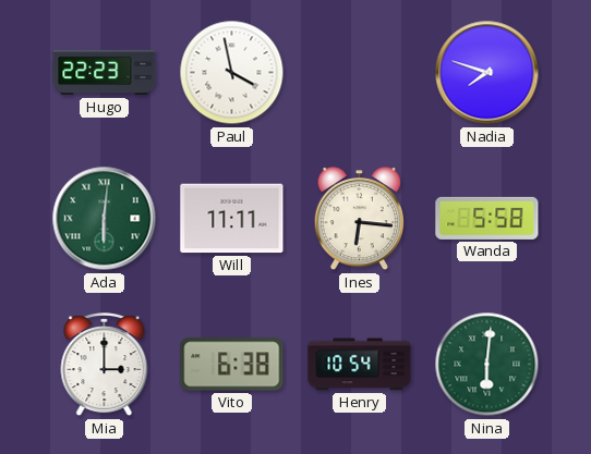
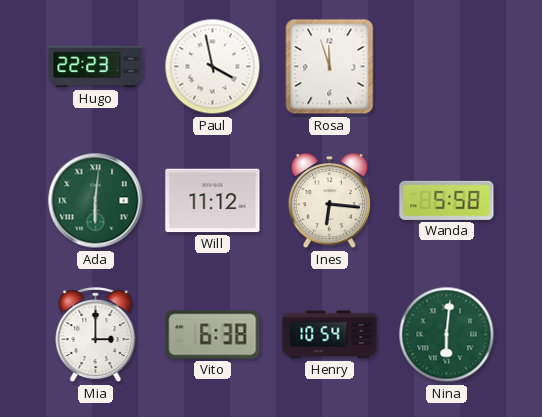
Rosa: none -> 11:57 (330, 67)
Nadia: 7:48 -> none (487, 73)
Will: 11:11 -> 11:12 (213, 201)
